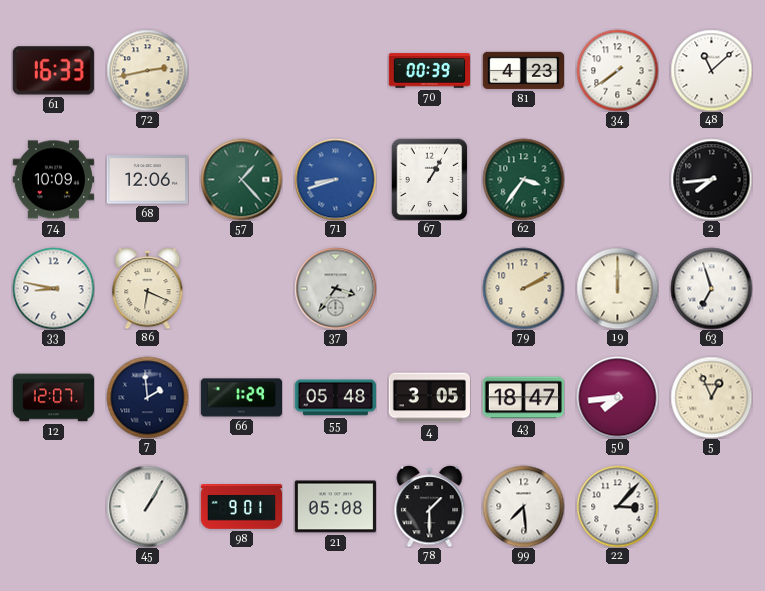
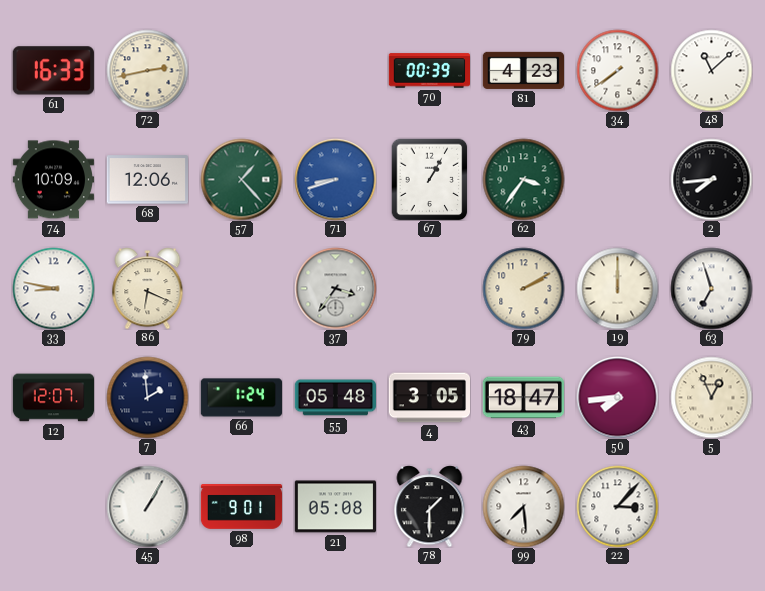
66: 1:29 -> 1:24 (241, 398)
